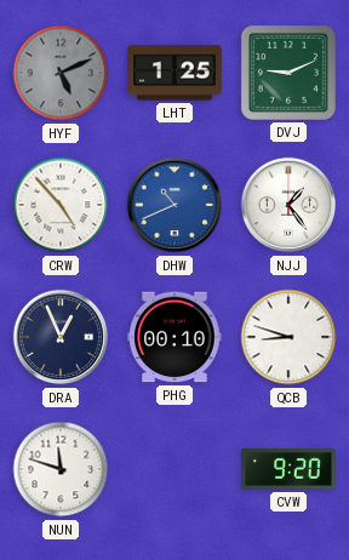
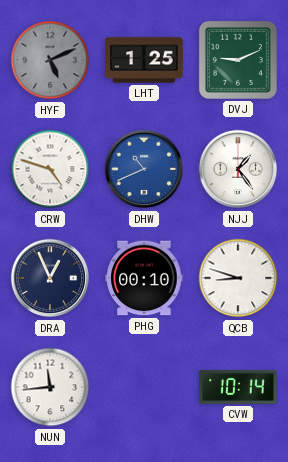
CRW: 4:53 -> 4:48 (50, 169)
NUN: 11:48 -> 11:44 (50, 387)
CVW: 9:20 -> 10:14 (238, 387)
